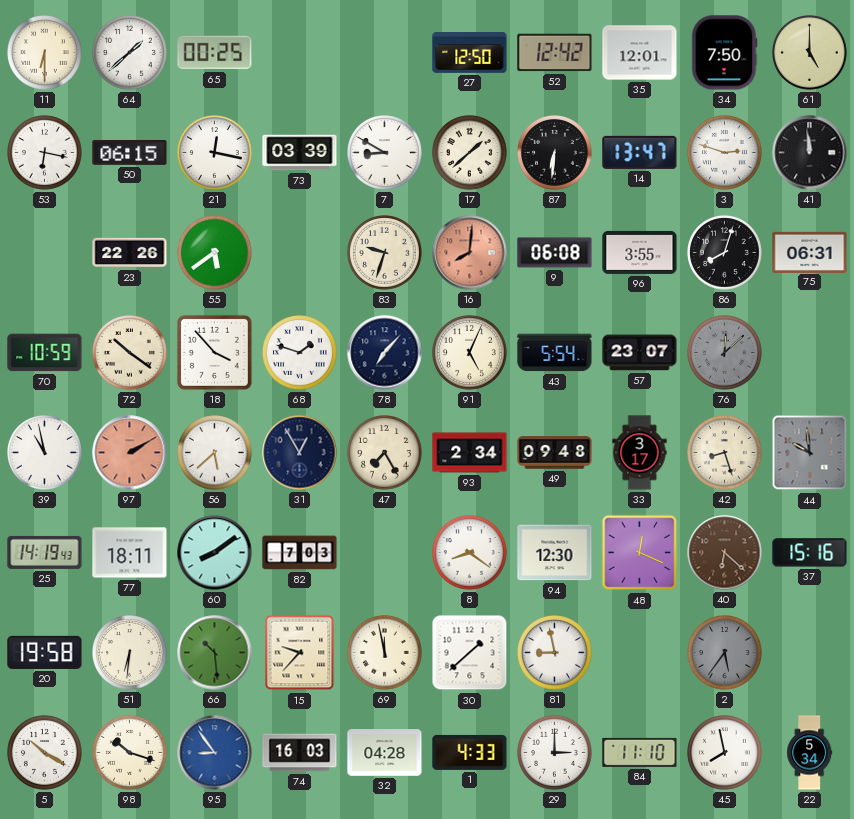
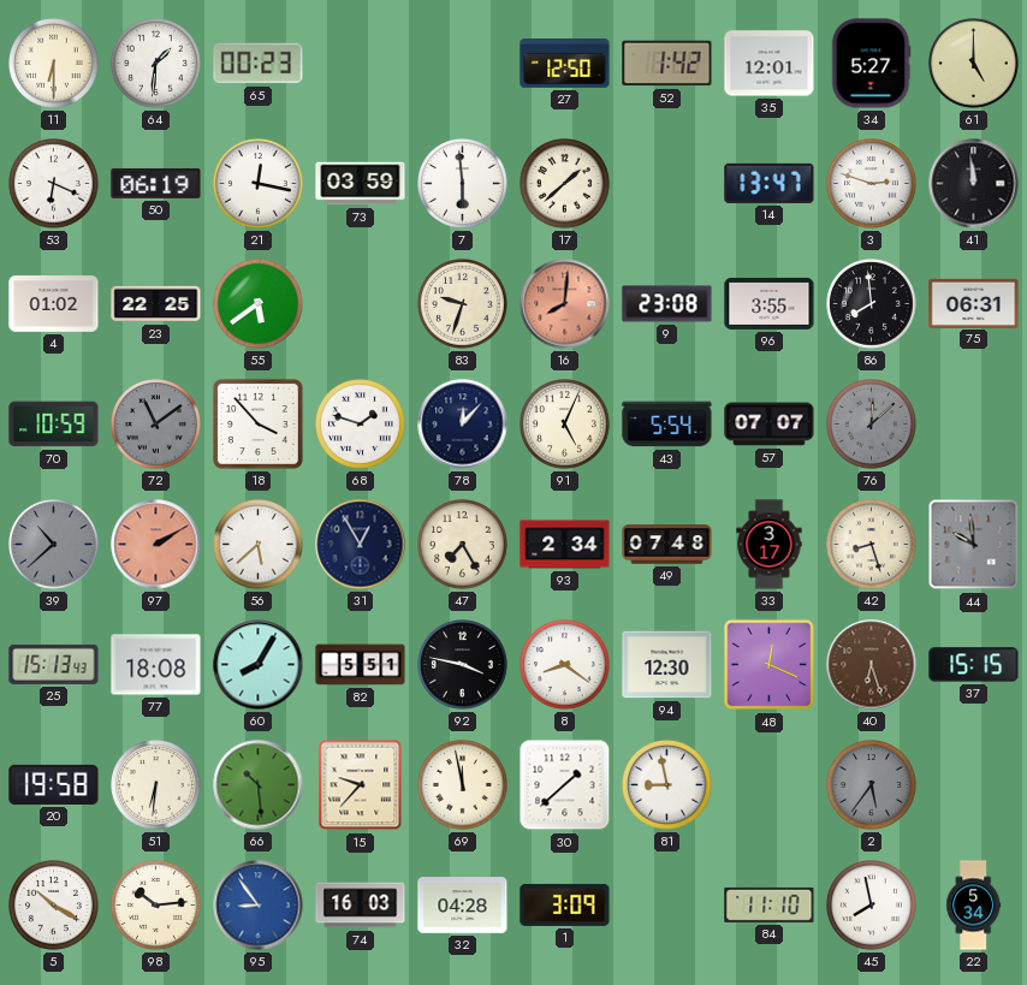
64: 1:38 -> 1:31 (156, 64)
65: 00:25 -> 00:23 (259, 64)
52: 12:42 -> 1:42 (667, 64)
34: 7:50 -> 5:27 (871, 64)
53: 6:17 -> 6:19 (54, 184)
50: 06:15 -> 06:19 (156, 183)
73: 03:39 -> 03:59 (361, 184)
7: 8:50 -> 5:59 (463, 184)
87: 6:31 -> none (555, 153)
4: none -> 01:02 (54, 304)
23: 22:26 -> 22:25 (156, 304)
9: 06:08 -> 23:08 (667, 304)
86: 8:03 -> 7:59 (872, 304)
72: 10:21 -> 11:09 (156, 425)
72 dial: cream -> grey (156, 425)
78: 7:07 -> 12:07 (463, 425)
57: 23:07 -> 07:07 (770, 425)
39: 10:58 -> 10:38 (54, 545)
39 dial: white -> grey (54, 545)
49: 09:48 -> 07:48 (667, 545)
25: 14:19 -> 15:13 (54, 664)
77: 18:11 -> 18:08 (156, 665)
60: 8:09 -> 8:05 (259, 665)
82: 7:03 -> 5:51 (361, 665)
92: none -> 3:47 (463, 665)
40: 6:22 -> 6:27 (872, 665)
37: 15:16 -> 15:15 (974, 665)
98: 10:18 -> 10:14 (156, 906)
1: 4:33 -> 3:09 (565, 904)
29: 3:00 -> none (555, 753)
